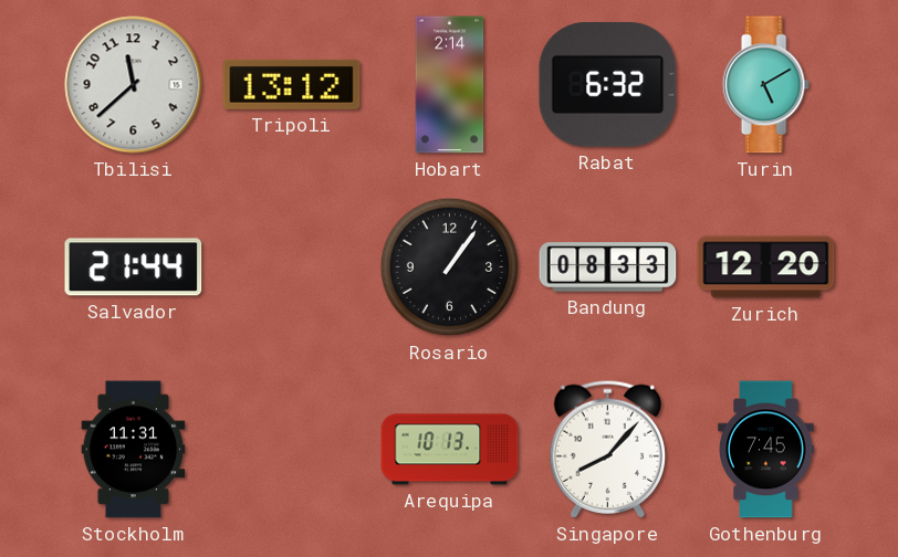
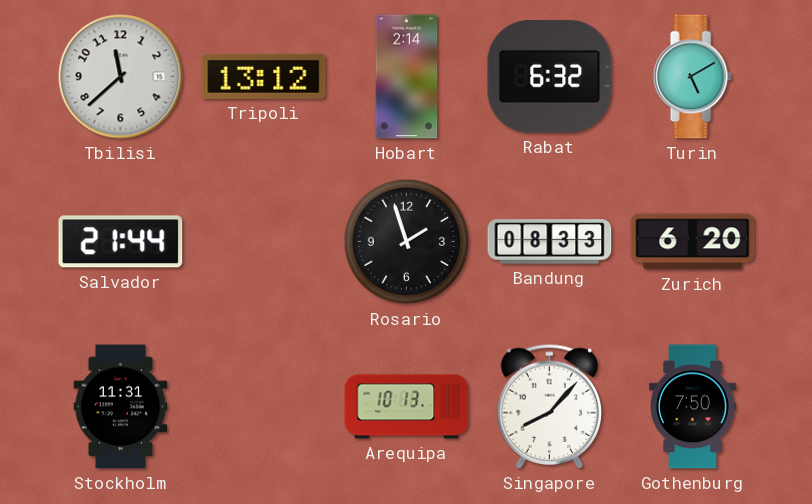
Rosario: 1:06 -> 1:57 (407, 242)
Zurich: 12:20 -> 6:20 (693, 242)
Gothenburg: 7:45 -> 7:50 (693, 407)
